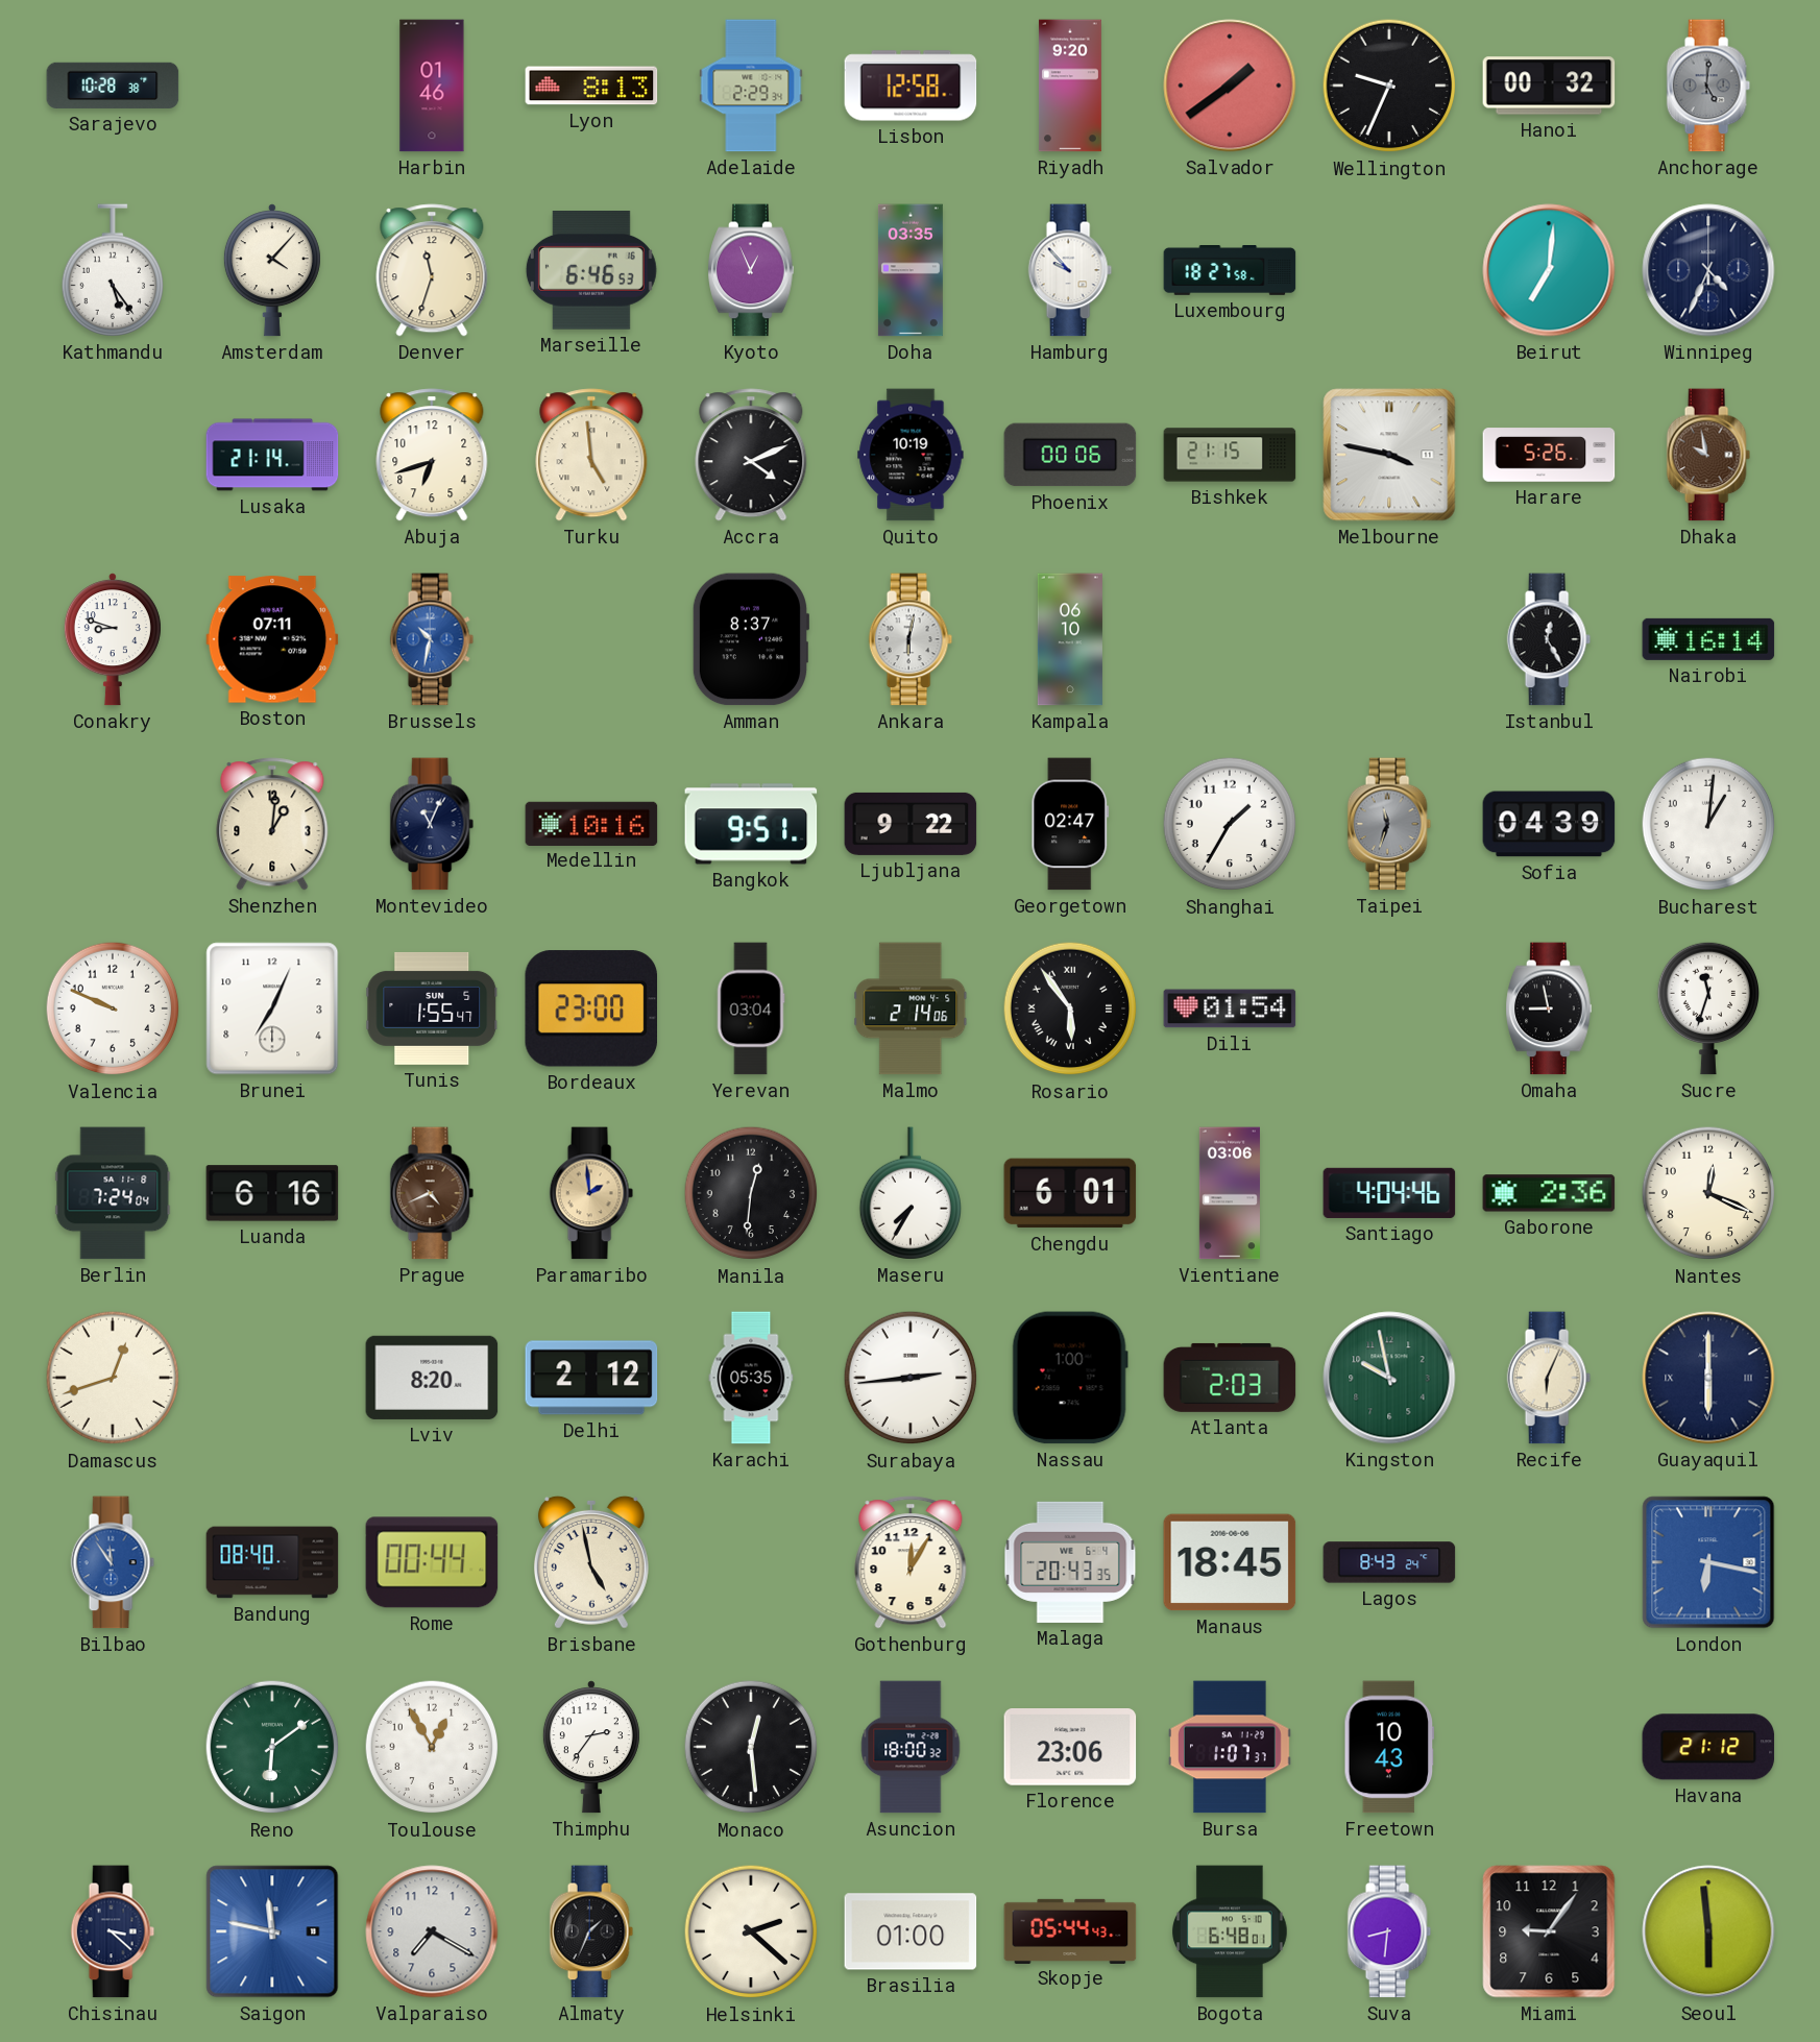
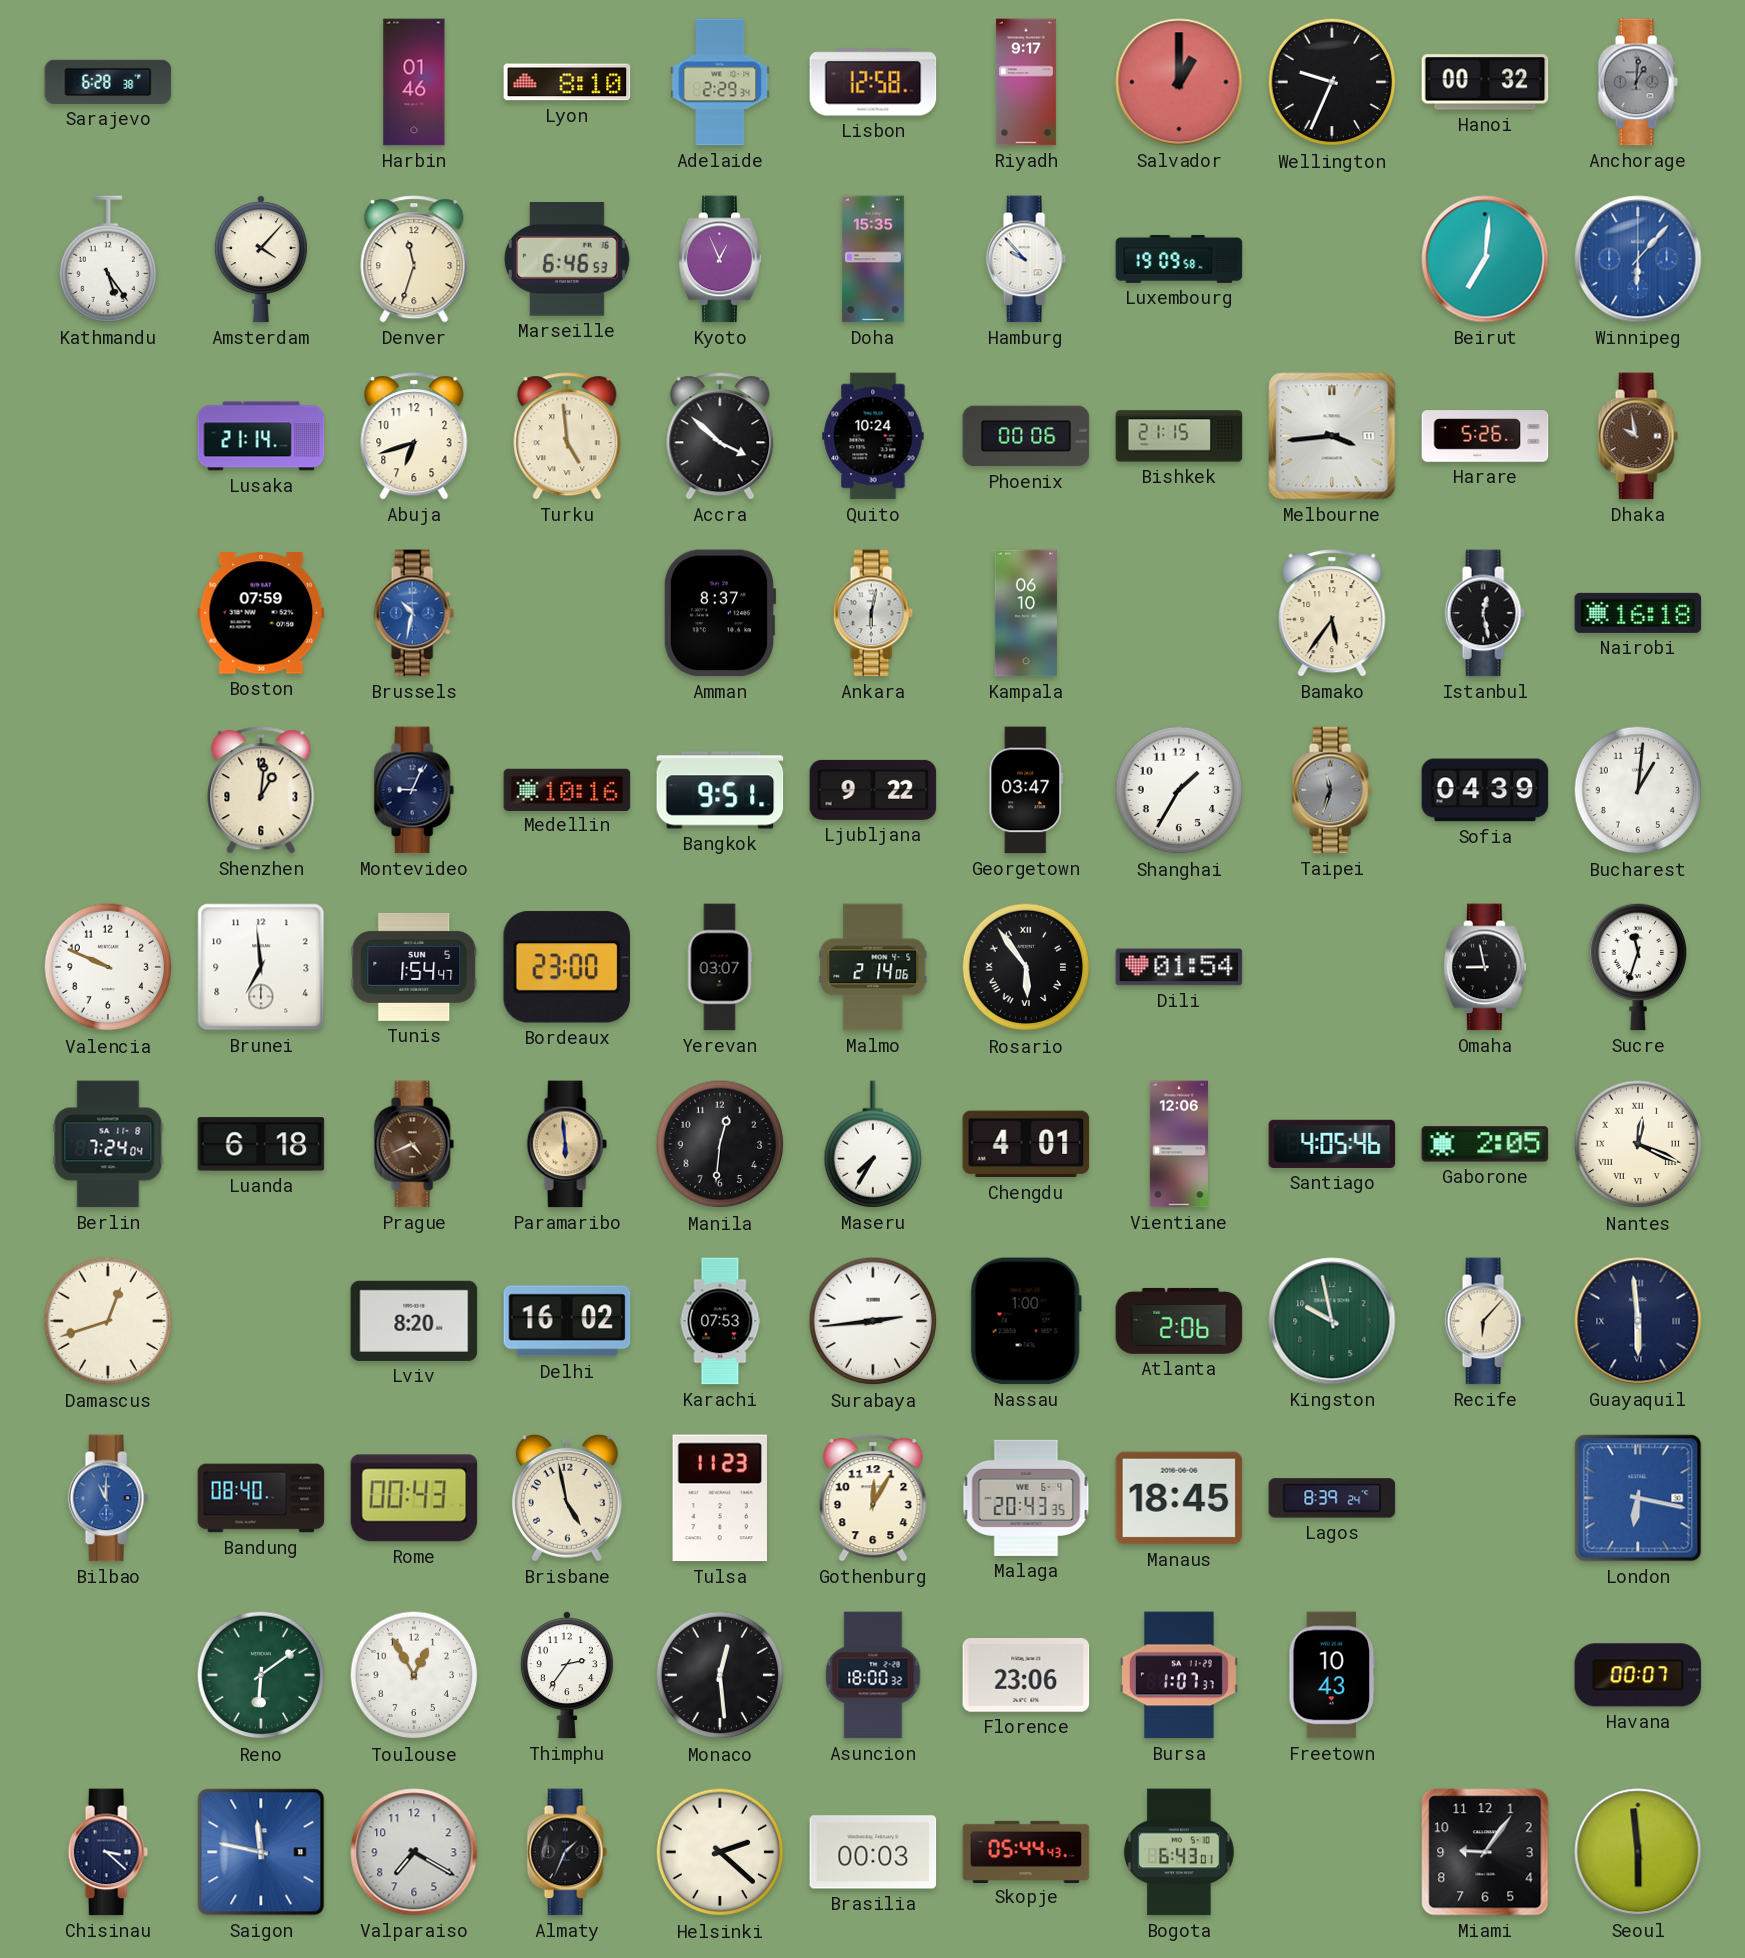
Sarajevo: 10:28 -> 6:28 (108, 82)
Lyon: 8:13 -> 8:10 (567, 82)
Riyadh: 9:20 -> 9:17 (1026, 82)
Salvador: 1:39 -> 1:00 (1179, 82)
Anchorage: 5:01 -> 1:01 (1638, 82)
Doha: 03:35 -> 15:35 (873, 259)
Luxembourg: 18:27 -> 19:09 (1179, 260)
Winnipeg: 4:34 -> 6:07 (1638, 259)
Winnipeg dial: navy -> blue (1638, 259)
Accra: 4:11 -> 3:52 (720, 436)
Quito: 10:19 -> 10:24 (873, 436)
Melbourne: 3:47 -> 3:44 (1332, 436)
Conakry: 8:48 -> none (113, 639)
Boston: 07:11 -> 07:59 (261, 613)
Bamako: none -> 5:36 (1332, 613)
Istanbul: 12:25 -> 12:28 (1485, 613)
Nairobi: 16:14 -> 16:18 (1638, 613)
Montevideo: 11:04 -> 9:04 (414, 790)
Georgetown: 02:47 -> 03:47 (1026, 790)
Brunei: 7:04 -> 6:59 (261, 967)
Tunis: 1:55 -> 1:54 (414, 967)
Yerevan: 03:04 -> 03:07 (720, 967)
Luanda: 6:16 -> 6:18 (261, 1144)
Paramaribo: 1:59 -> 5:59 (567, 1144)
Chengdu: 6:01 -> 4:01 (1026, 1144)
Vientiane: 03:06 -> 12:06 (1179, 1144)
Santiago: 4:04 -> 4:05 (1332, 1144)
Gaborone: 2:36 -> 2:05 (1485, 1144)
Nantes numerals: Arabic -> Roman (1638, 1144)
Delhi: 2:12 -> 16:02 (567, 1321)
Karachi: 05:35 -> 07:53 (720, 1321)
Atlanta: 2:03 -> 2:06 (1179, 1321)
Recife: 6:04 -> 6:07 (1485, 1321)
Guayaquil: 6:00 -> 5:59 (1638, 1321)
Bilbao: 11:54 -> 11:00 (108, 1498)
Rome: 00:44 -> 00:43 (414, 1498)
Tulsa: none -> 11:23 (719, 1498)
Lagos: 8:43 -> 8:39 (1332, 1498)
Havana: 21:12 -> 00:07 (1638, 1675)
Brasilia: 01:00 -> 00:03 (873, 1852)
Bogota: 6:48 -> 6:43 (1180, 1852)
Suva: 8:31 -> none (1389, 1931)
